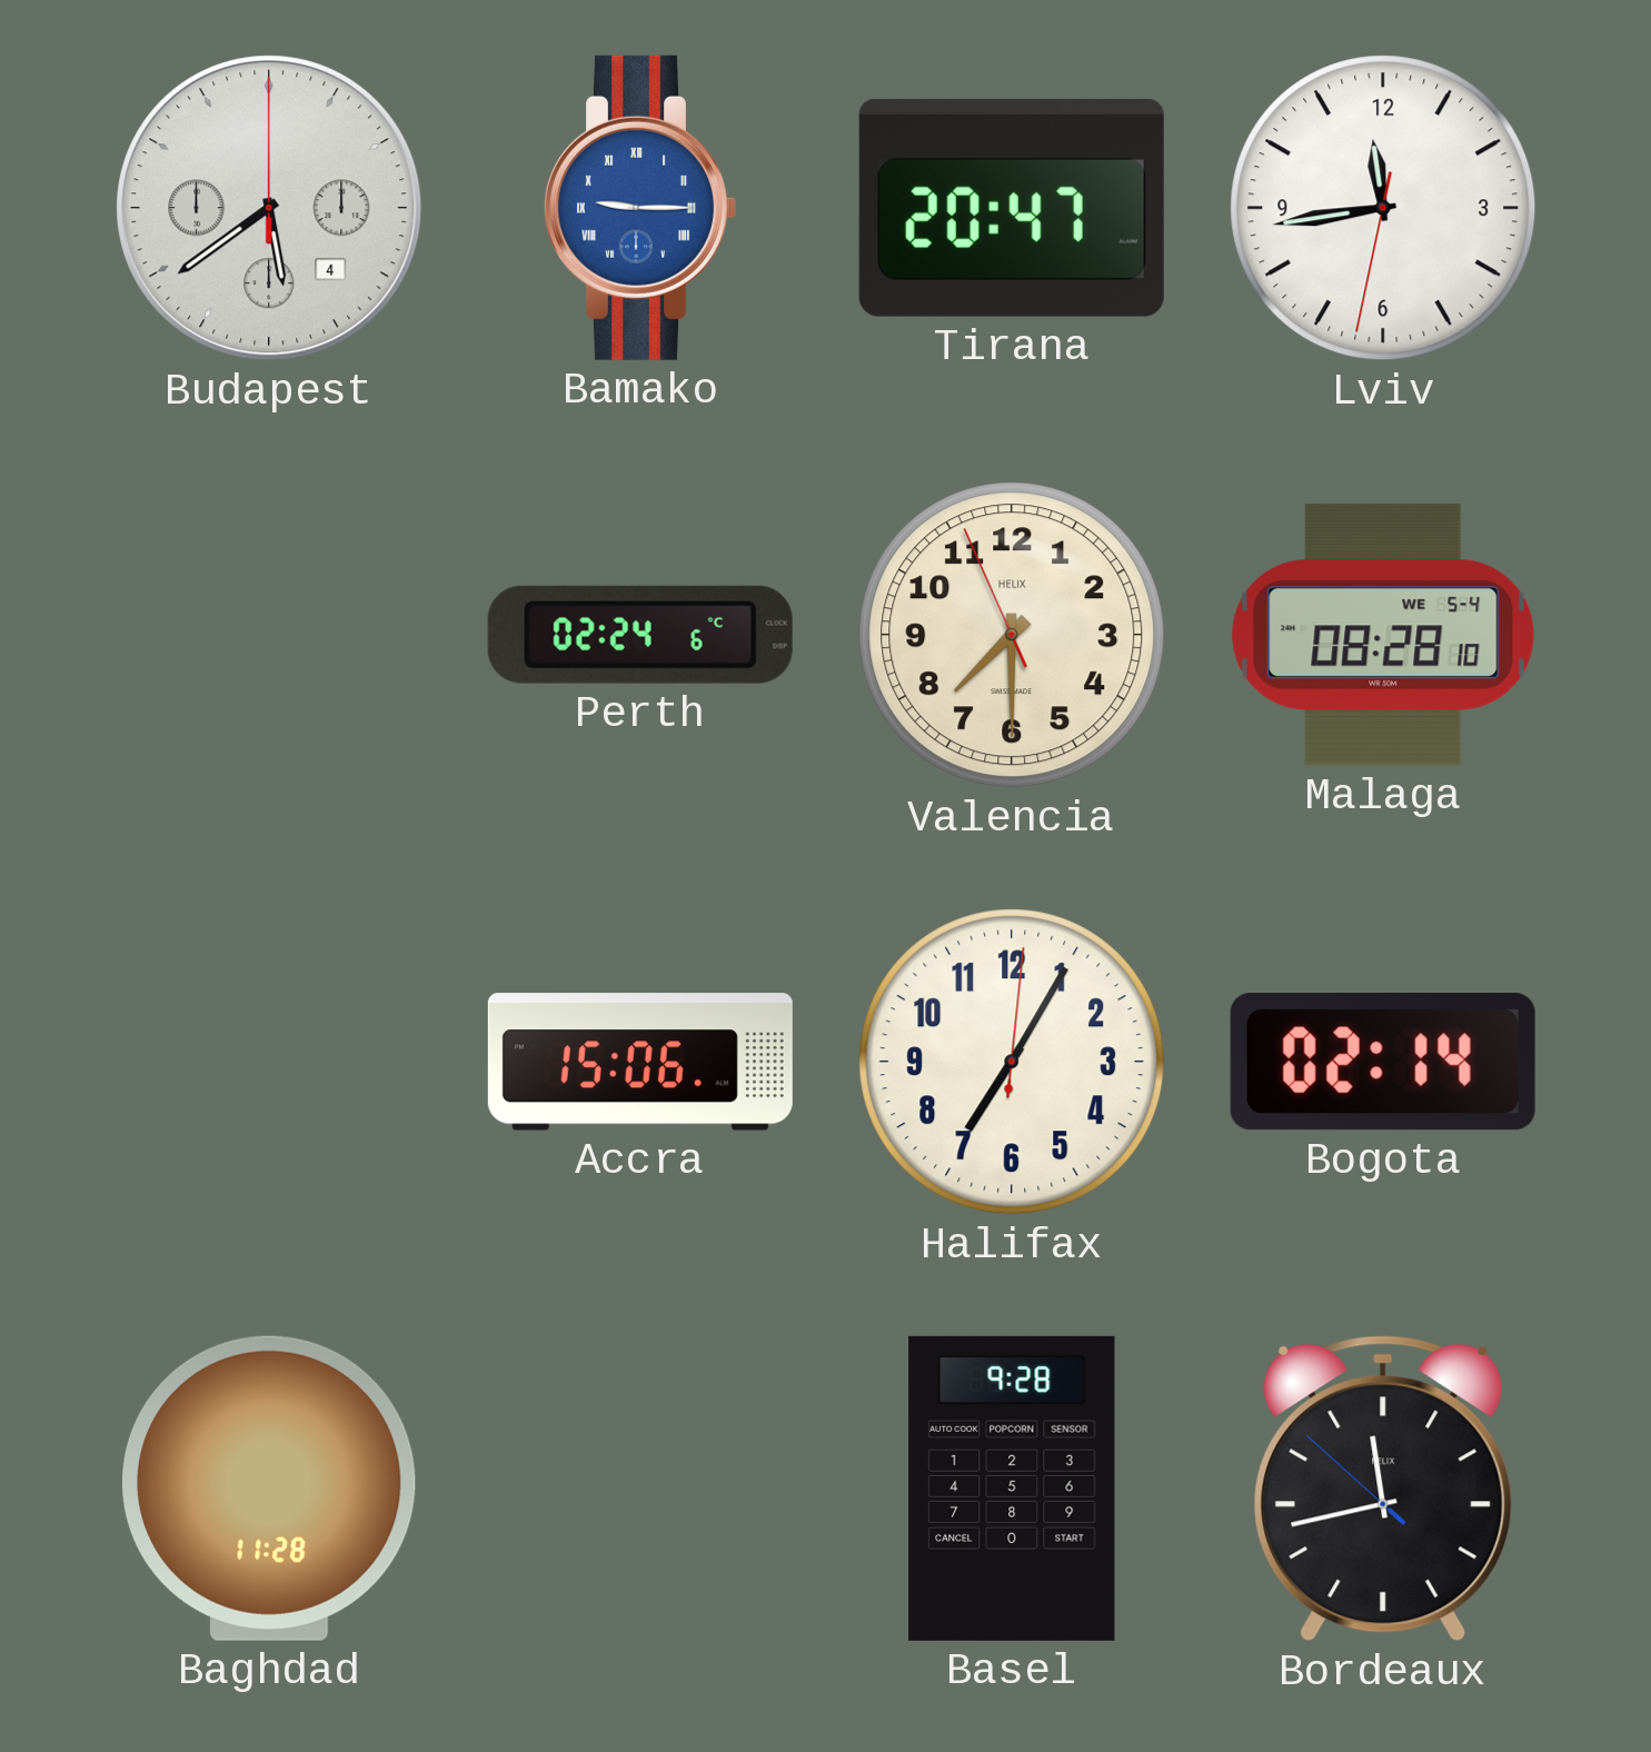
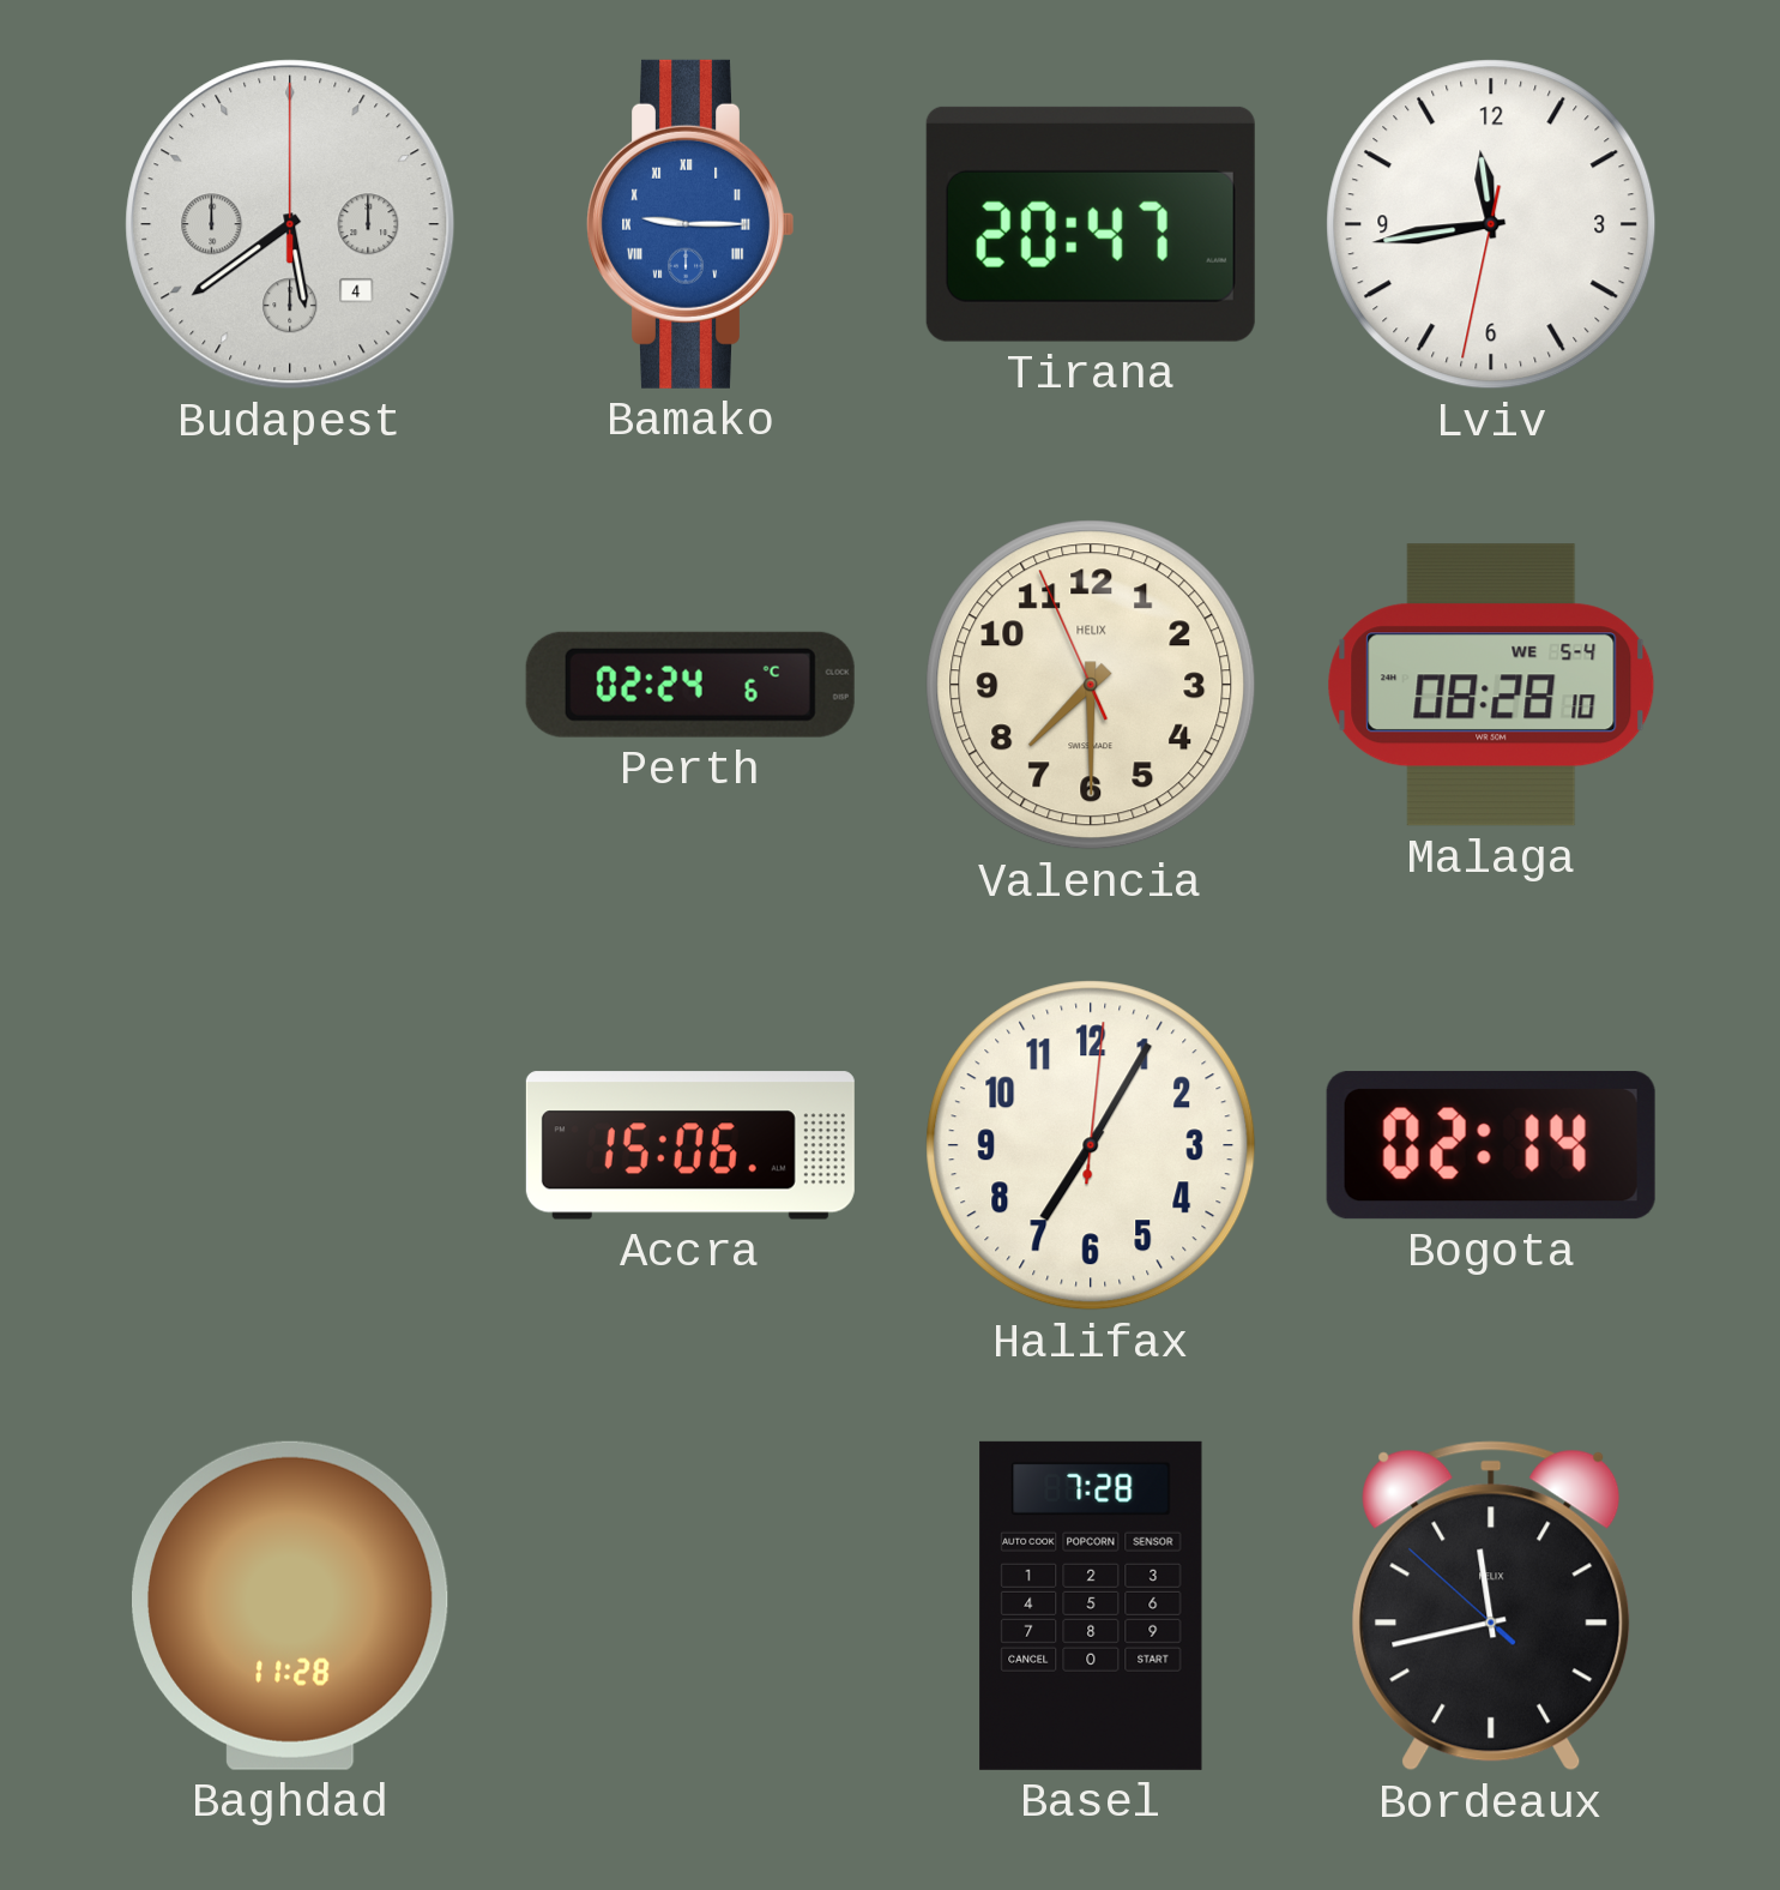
Basel: 9:28 -> 7:28 (1091, 1606)
